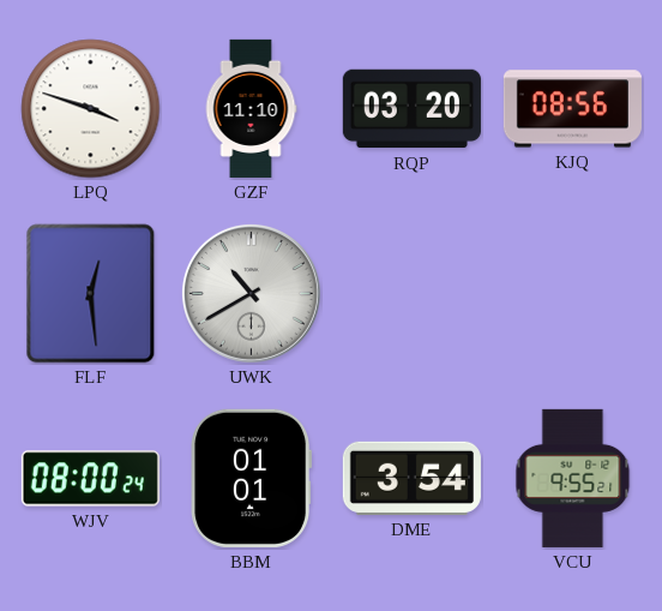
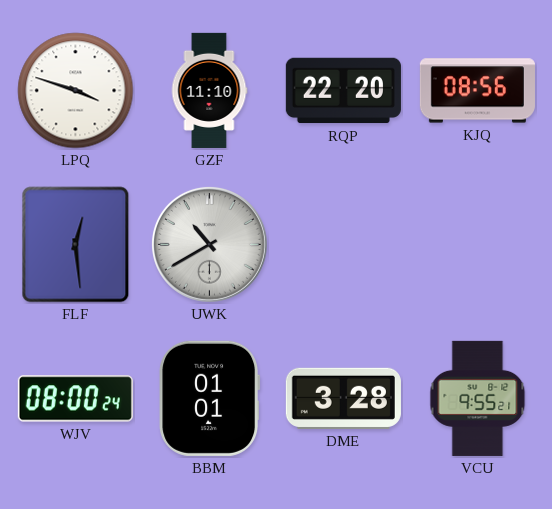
RQP: 03:20 -> 22:20 (343, 91)
DME: 3:54 -> 3:28 (343, 398)
